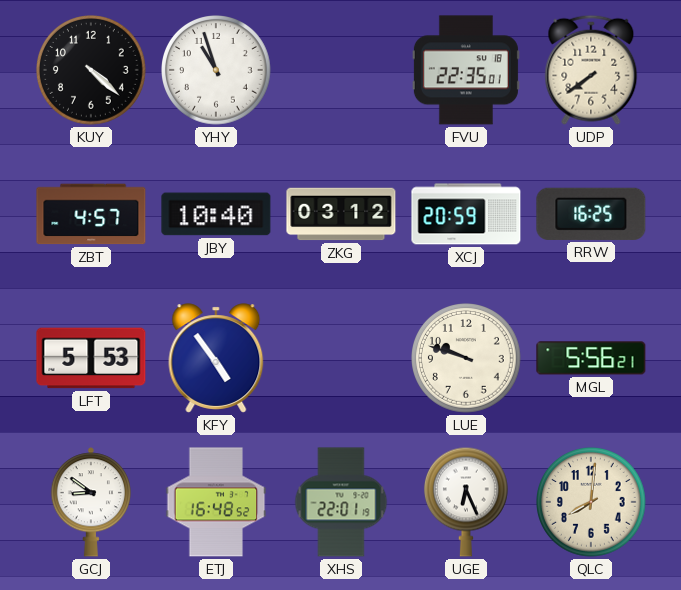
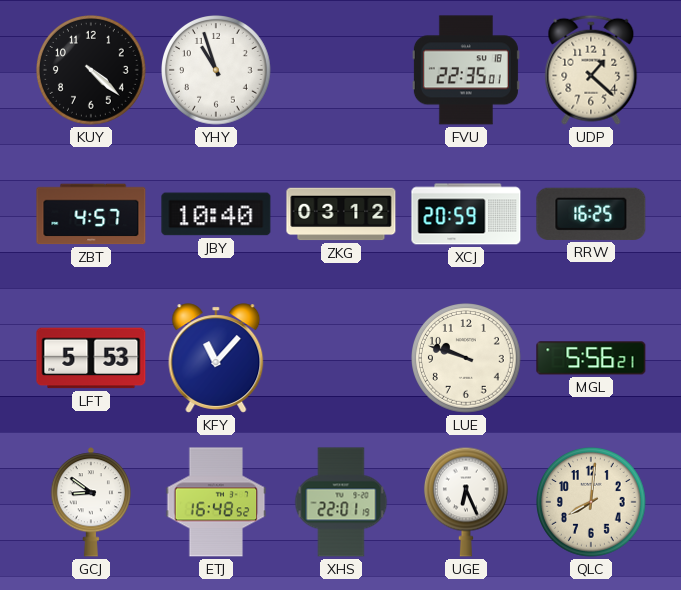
UDP: 7:39 -> 1:22 (591, 70)
KFY: 4:54 -> 11:07 (216, 358)
